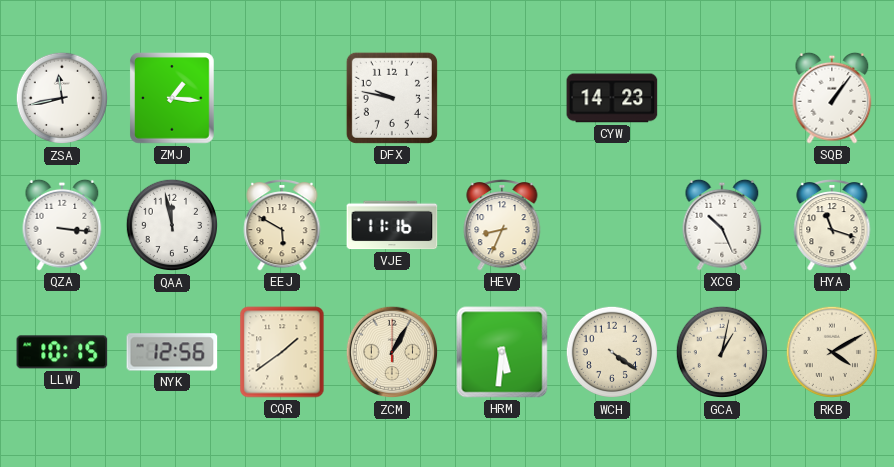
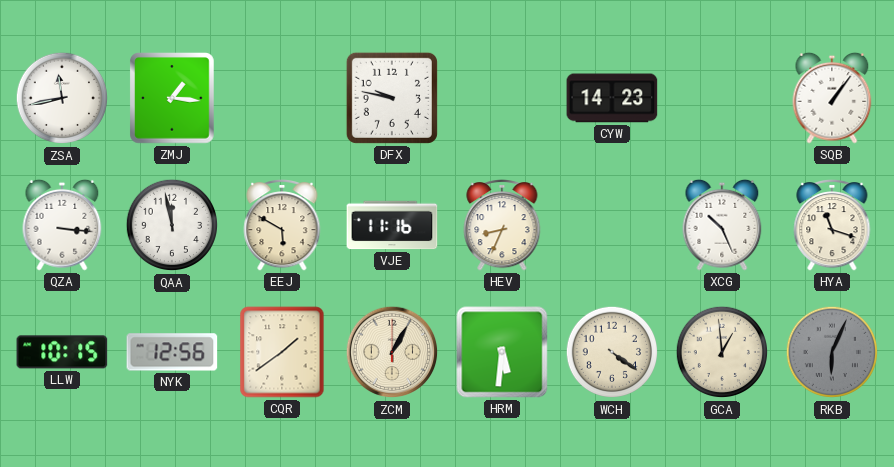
GCA: 1:02 -> 12:59 (722, 352)
RKB: 4:10 -> 6:04 (832, 352)
RKB dial: cream -> grey (832, 352)
